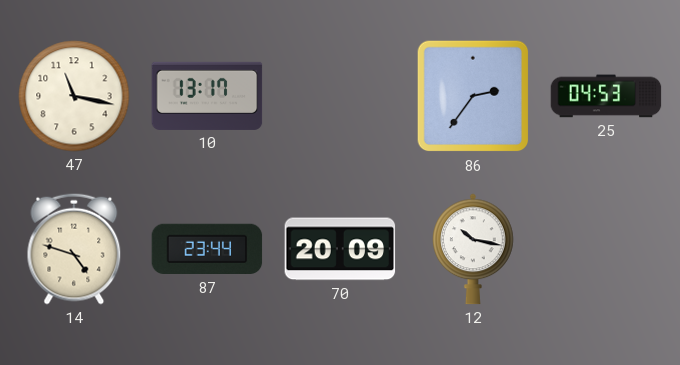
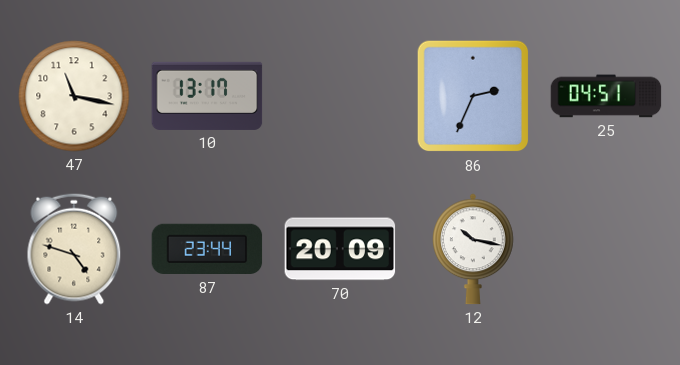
86: 2:36 -> 2:34 (473, 96)
25: 04:53 -> 04:51 (606, 96)
